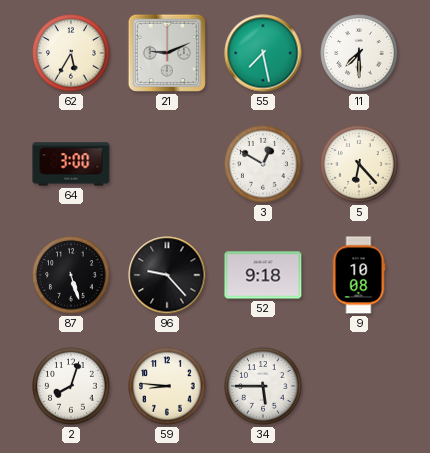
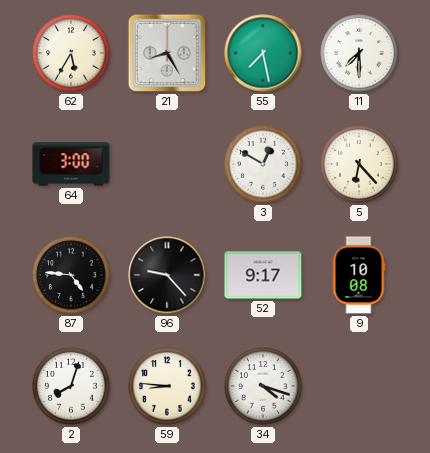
21: 9:11 -> 8:25 (167, 53)
87: 5:27 -> 4:46 (71, 275)
52: 9:18 -> 9:17 (263, 275)
34: 5:45 -> 4:18 (263, 386)
